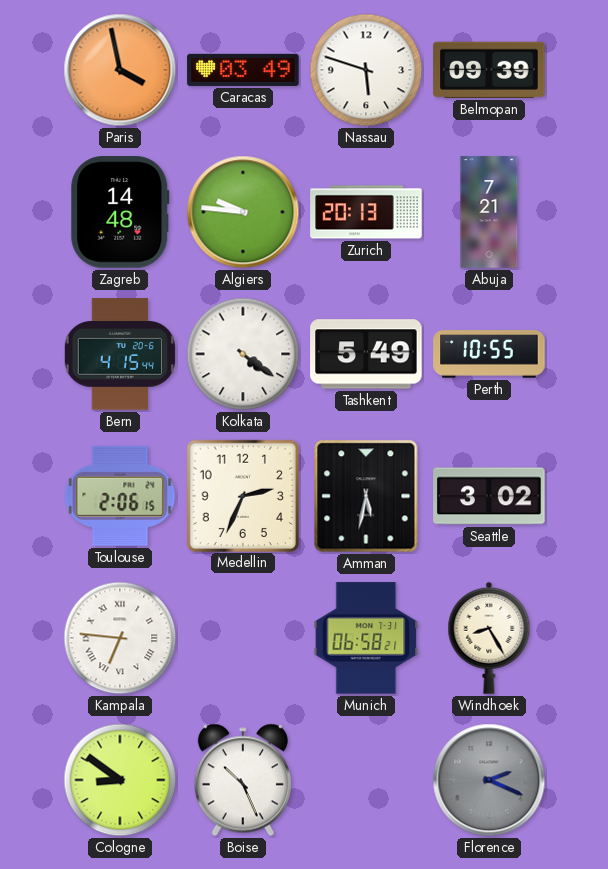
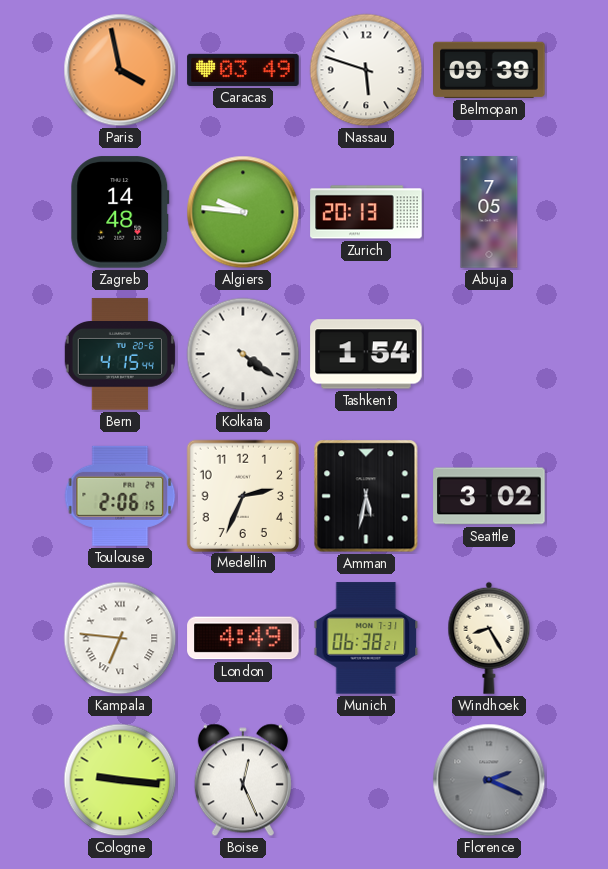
Abuja: 7:21 -> 7:05 (489, 212)
Tashkent: 5:49 -> 1:54 (366, 354)
Perth: 10:55 -> none (489, 354)
London: none -> 4:49 (243, 638)
Munich: 06:58 -> 06:38 (366, 638)
Cologne: 8:51 -> 9:16 (120, 780)
Boise: 10:26 -> 12:26 (243, 780)
